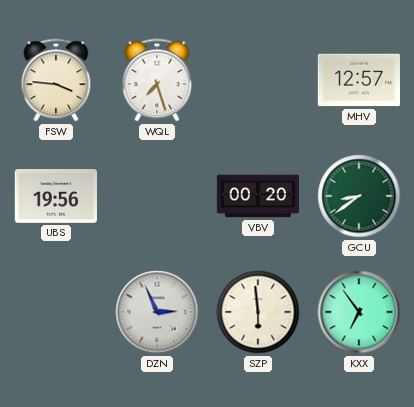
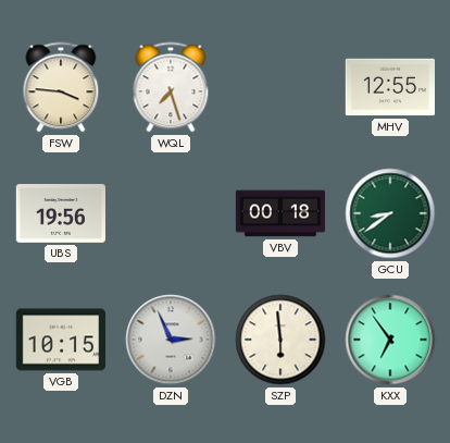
MHV: 12:57 -> 12:55 (389, 87)
VBV: 00:20 -> 00:18 (279, 213)
VGB: none -> 10:15 (60, 340)
